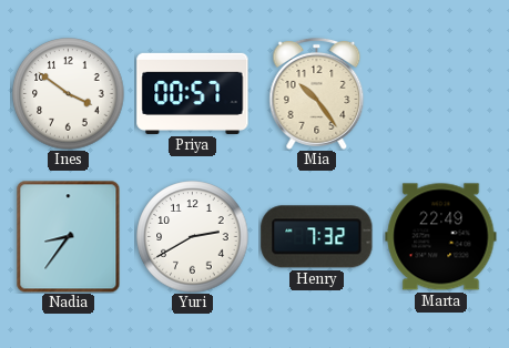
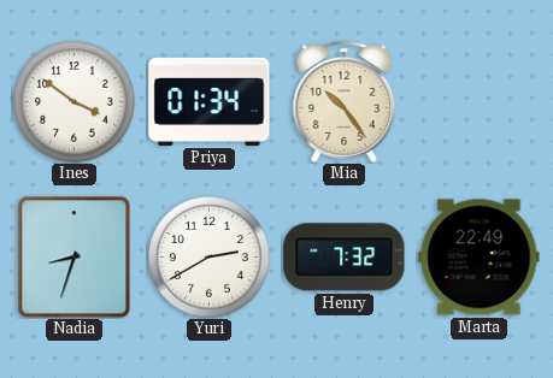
Priya: 00:57 -> 01:34 (210, 101)
Nadia: 8:36 -> 8:33 (75, 256)
